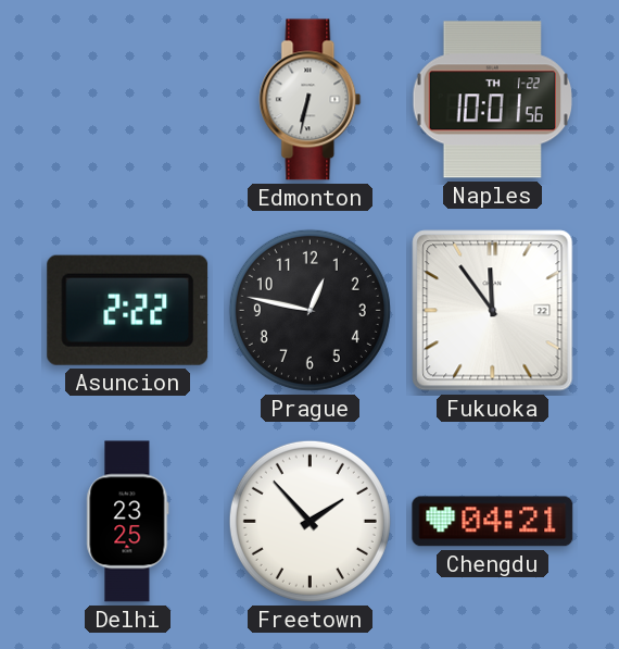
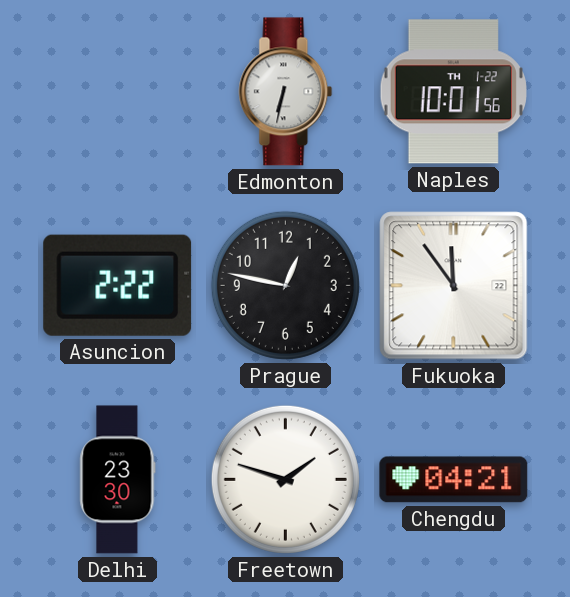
Delhi: 23:25 -> 23:30 (118, 480)
Freetown: 1:53 -> 1:48 (285, 479)
